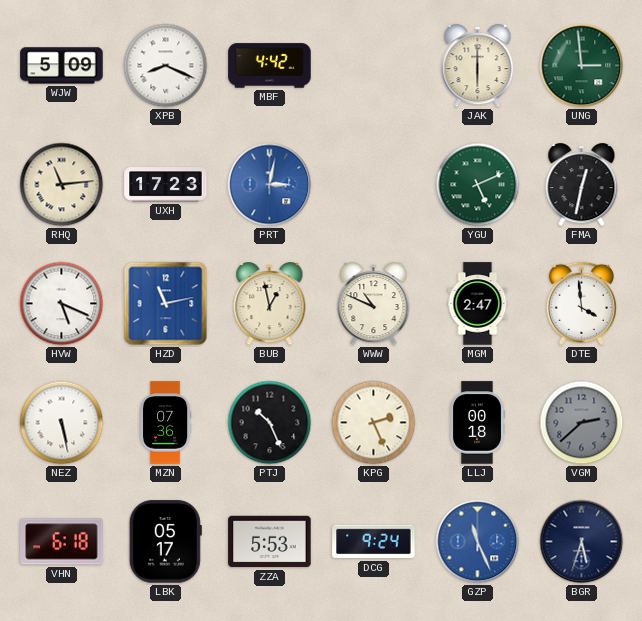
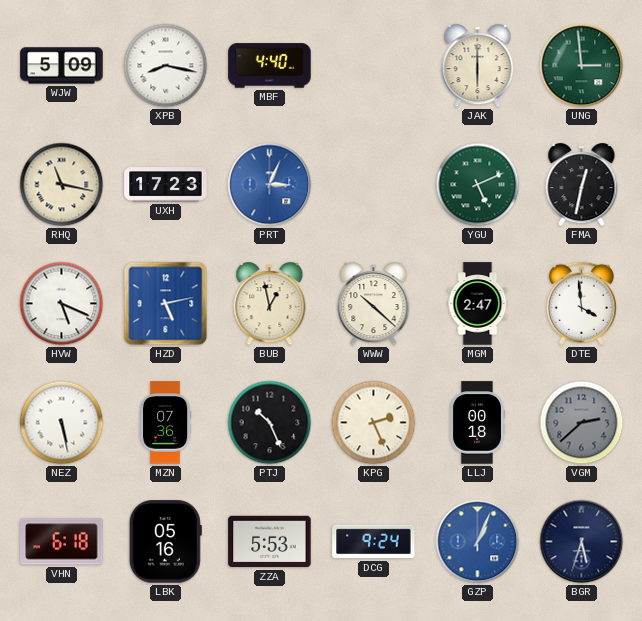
XPB: 8:19 -> 8:17 (166, 66)
MBF: 4:42 -> 4:40 (270, 66)
RHQ: 11:14 -> 11:17 (62, 185)
PRT: 3:02 -> 3:04 (270, 185)
HZD: 11:13 -> 5:13 (166, 304)
WWW: 10:49 -> 10:22 (374, 304)
LBK: 05:17 -> 05:16 (165, 542)
GZP: 11:26 -> 1:04 (478, 542)
